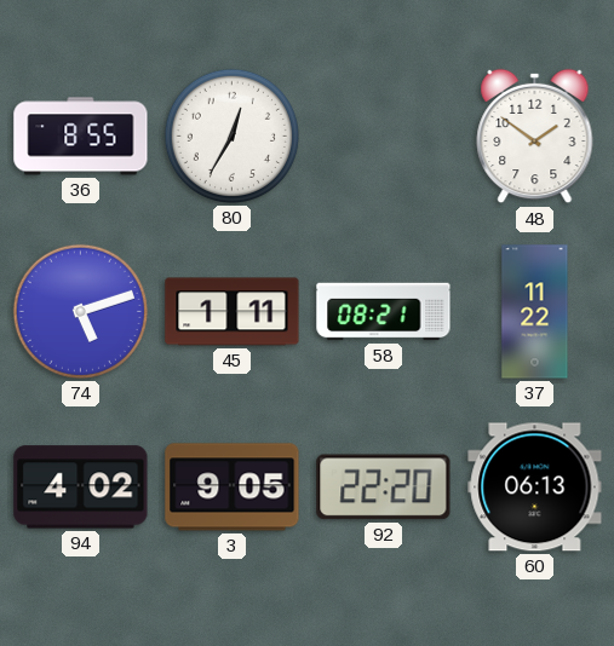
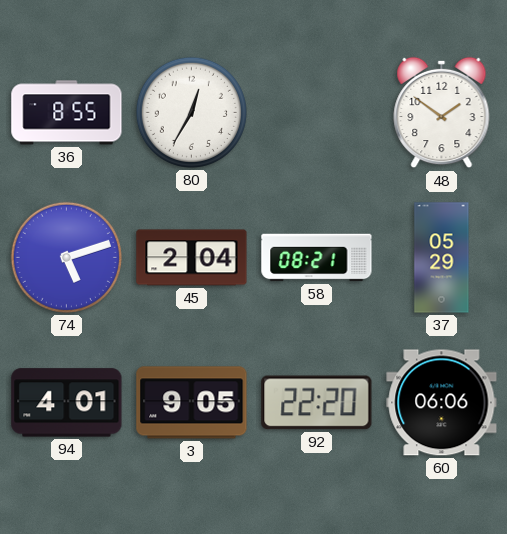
45: 1:11 -> 2:04 (192, 258)
37: 11:22 -> 05:29 (442, 258)
94: 4:02 -> 4:01 (67, 403)
60: 06:13 -> 06:06 (442, 403)
